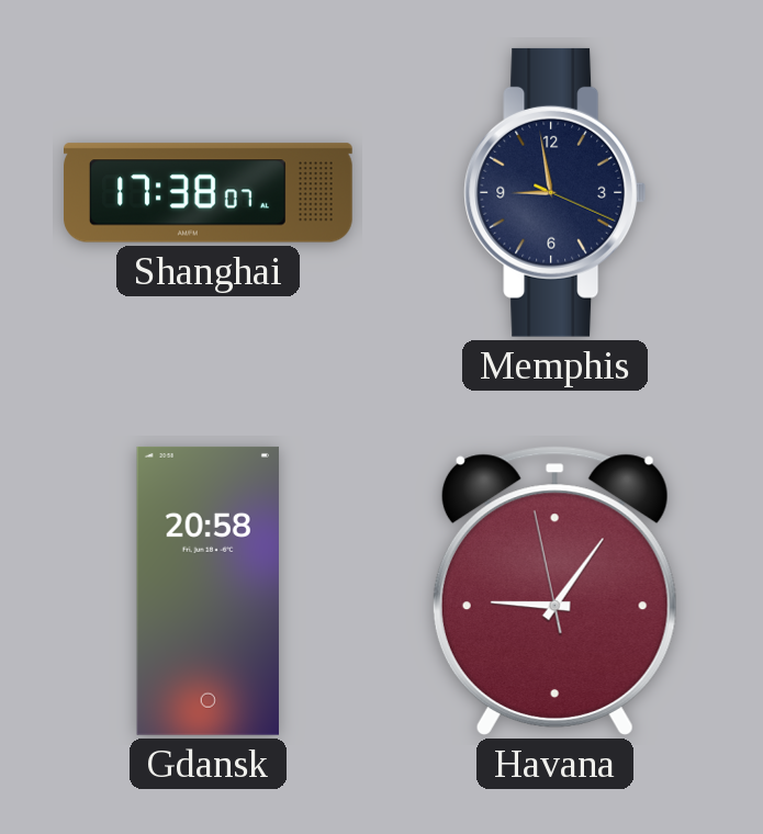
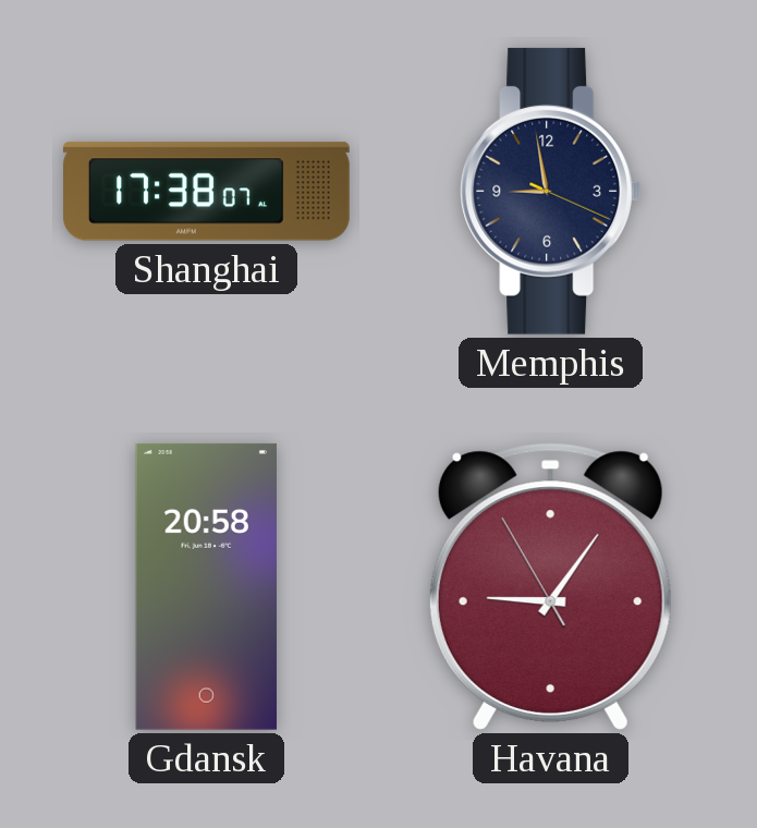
Havana: 9:05:58 -> 9:05:55 (550, 586)
